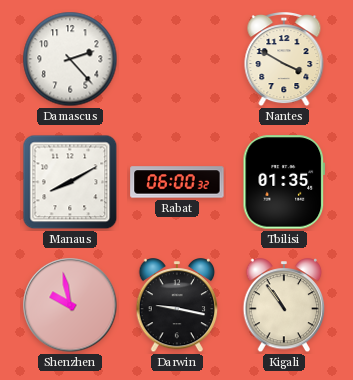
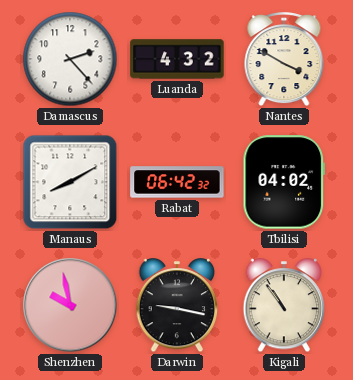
Luanda: none -> 4:32 (177, 59)
Rabat: 06:00 -> 06:42 (177, 182)
Tbilisi: 01:35 -> 04:02 (284, 182)
